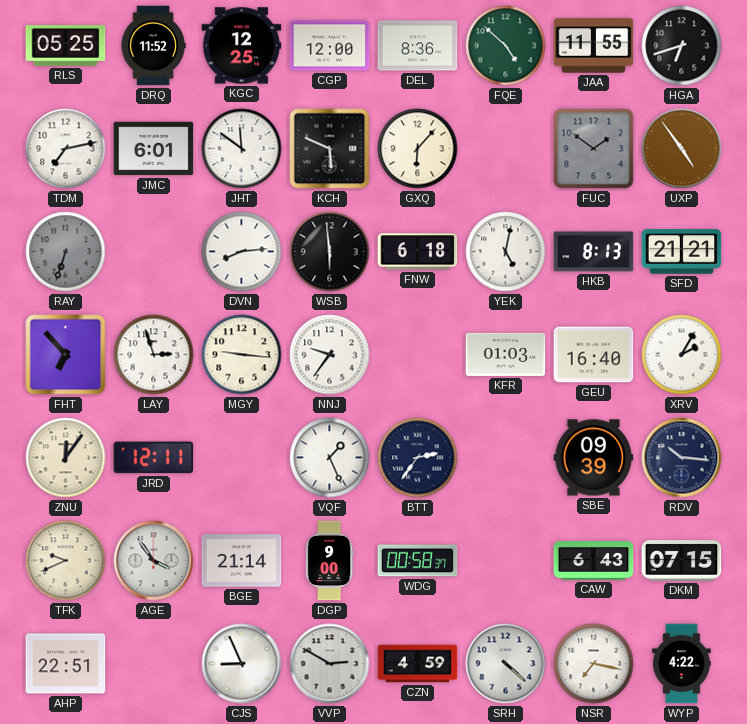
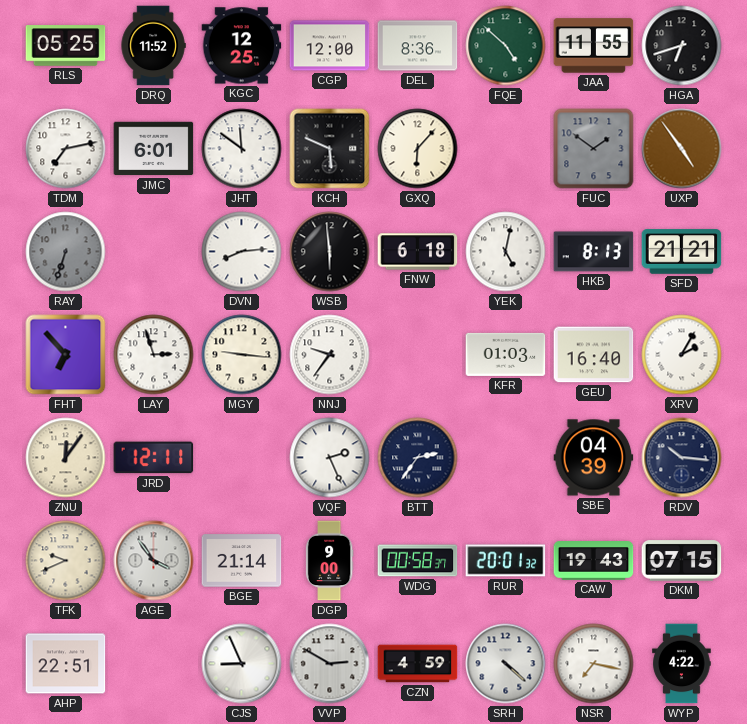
VQF: 1:26 -> 2:26 (330, 458)
SBE: 09:39 -> 04:39 (594, 458)
RUR: none -> 20:01 (506, 561)
CAW: 6:43 -> 19:43 (594, 561)
